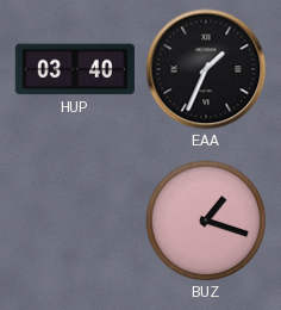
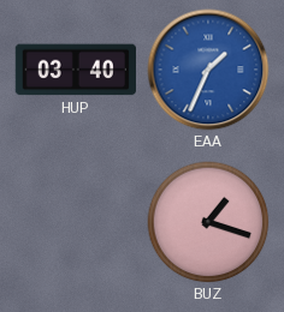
EAA dial: black -> blue (208, 70)
